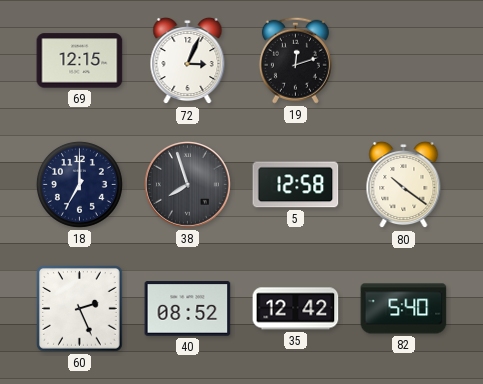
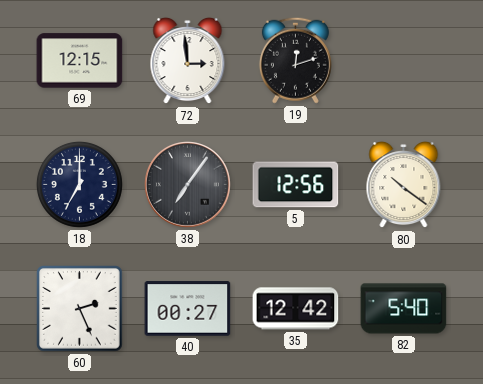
72: 3:04 -> 2:59 (188, 61)
38: 7:57 -> 7:06 (188, 185)
5: 12:58 -> 12:56 (296, 185)
40: 08:52 -> 00:27 (188, 309)
